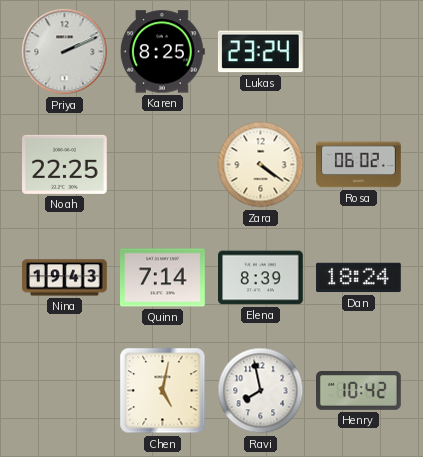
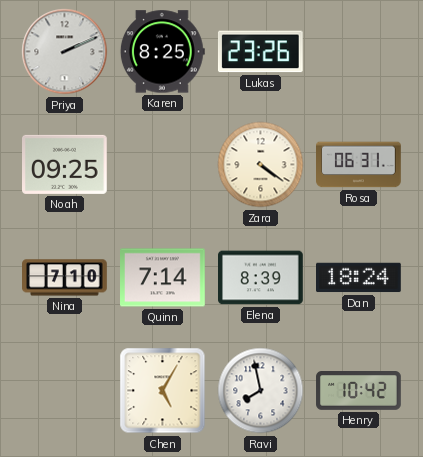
Lukas: 23:24 -> 23:26 (260, 52)
Noah: 22:25 -> 09:25 (65, 164)
Rosa: 06:02 -> 06:31 (359, 165)
Nina: 19:43 -> 7:10 (65, 278)
Chen: 5:02 -> 5:05 (163, 391)
